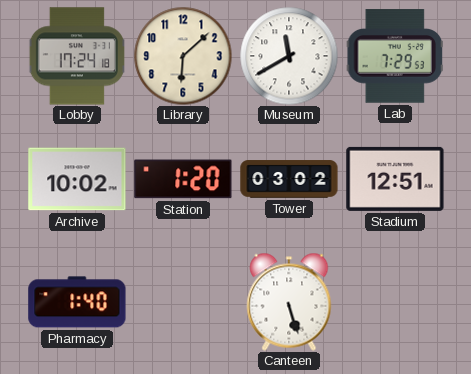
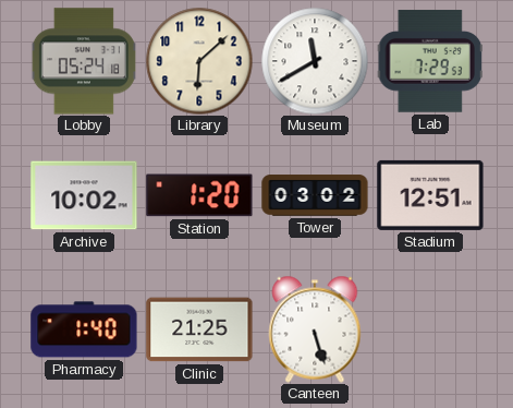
Lobby: 17:24 -> 05:24 (84, 61)
Clinic: none -> 21:25 (199, 329)
